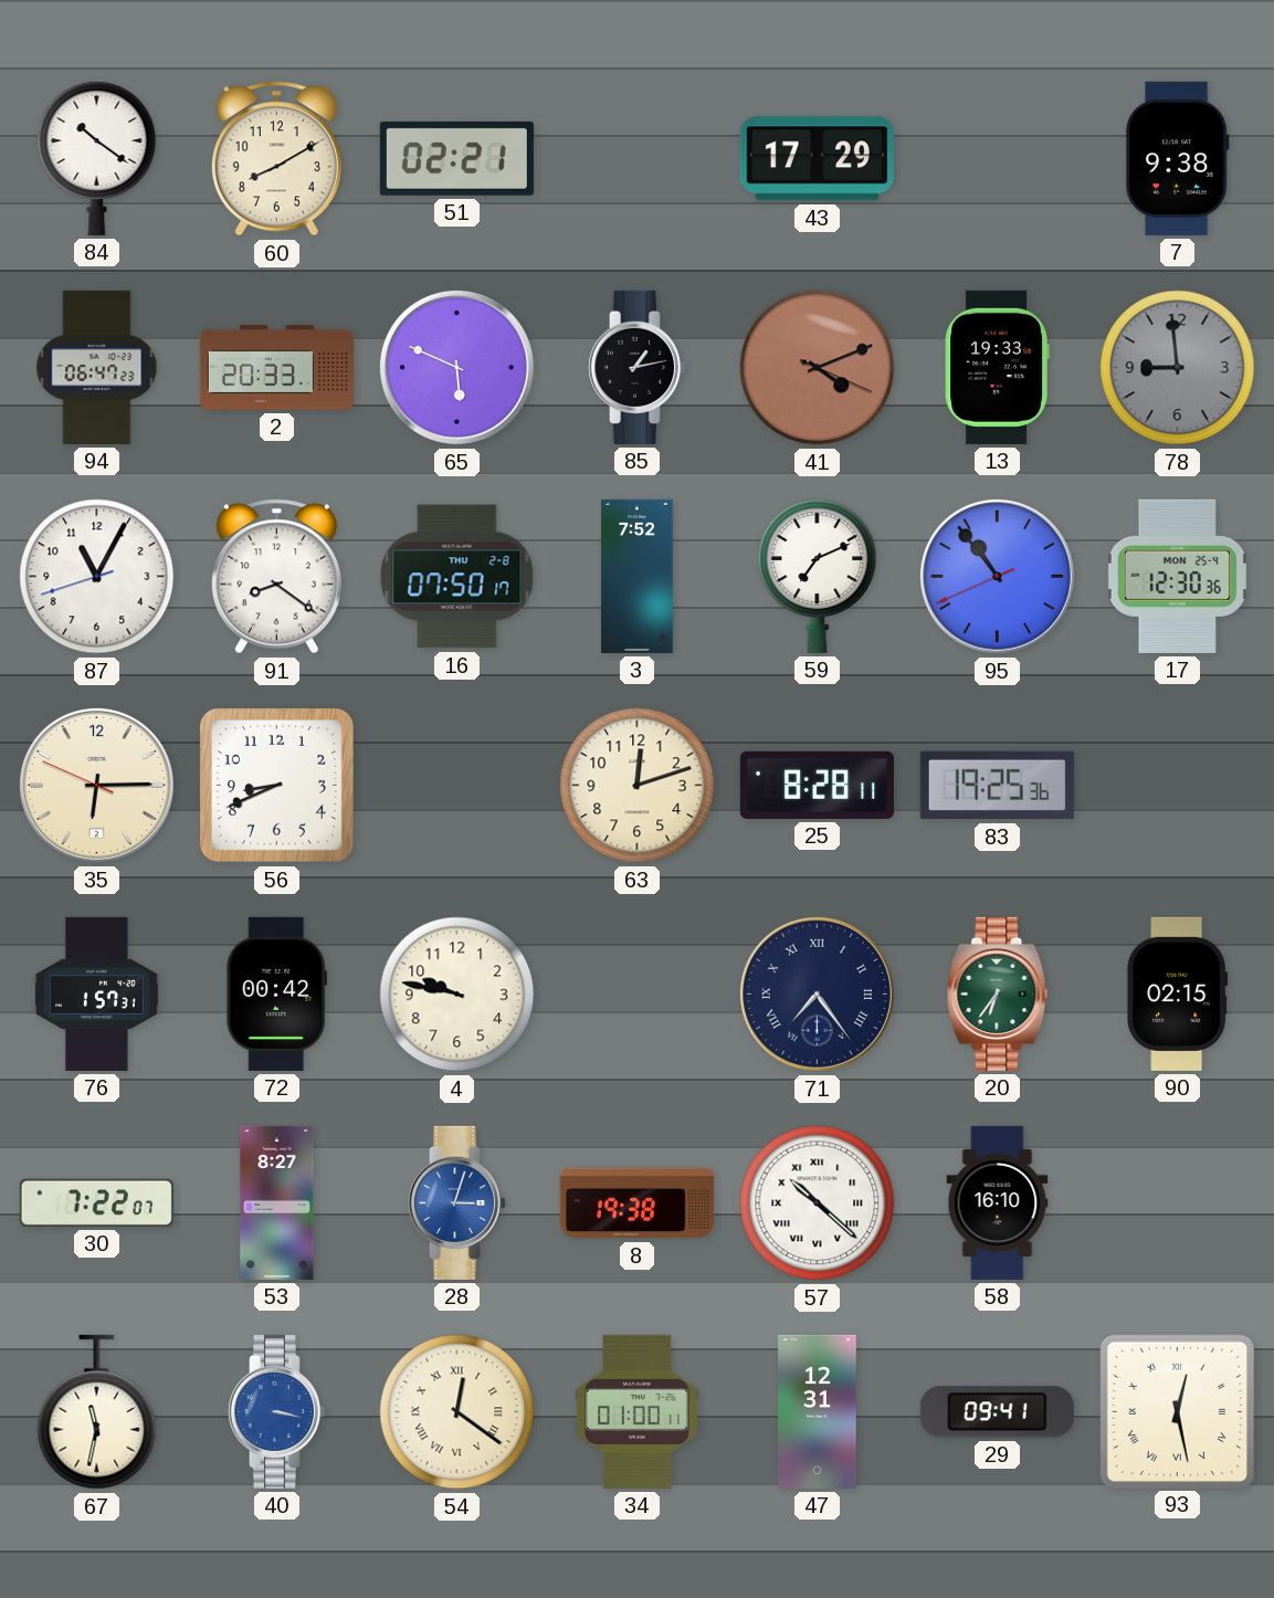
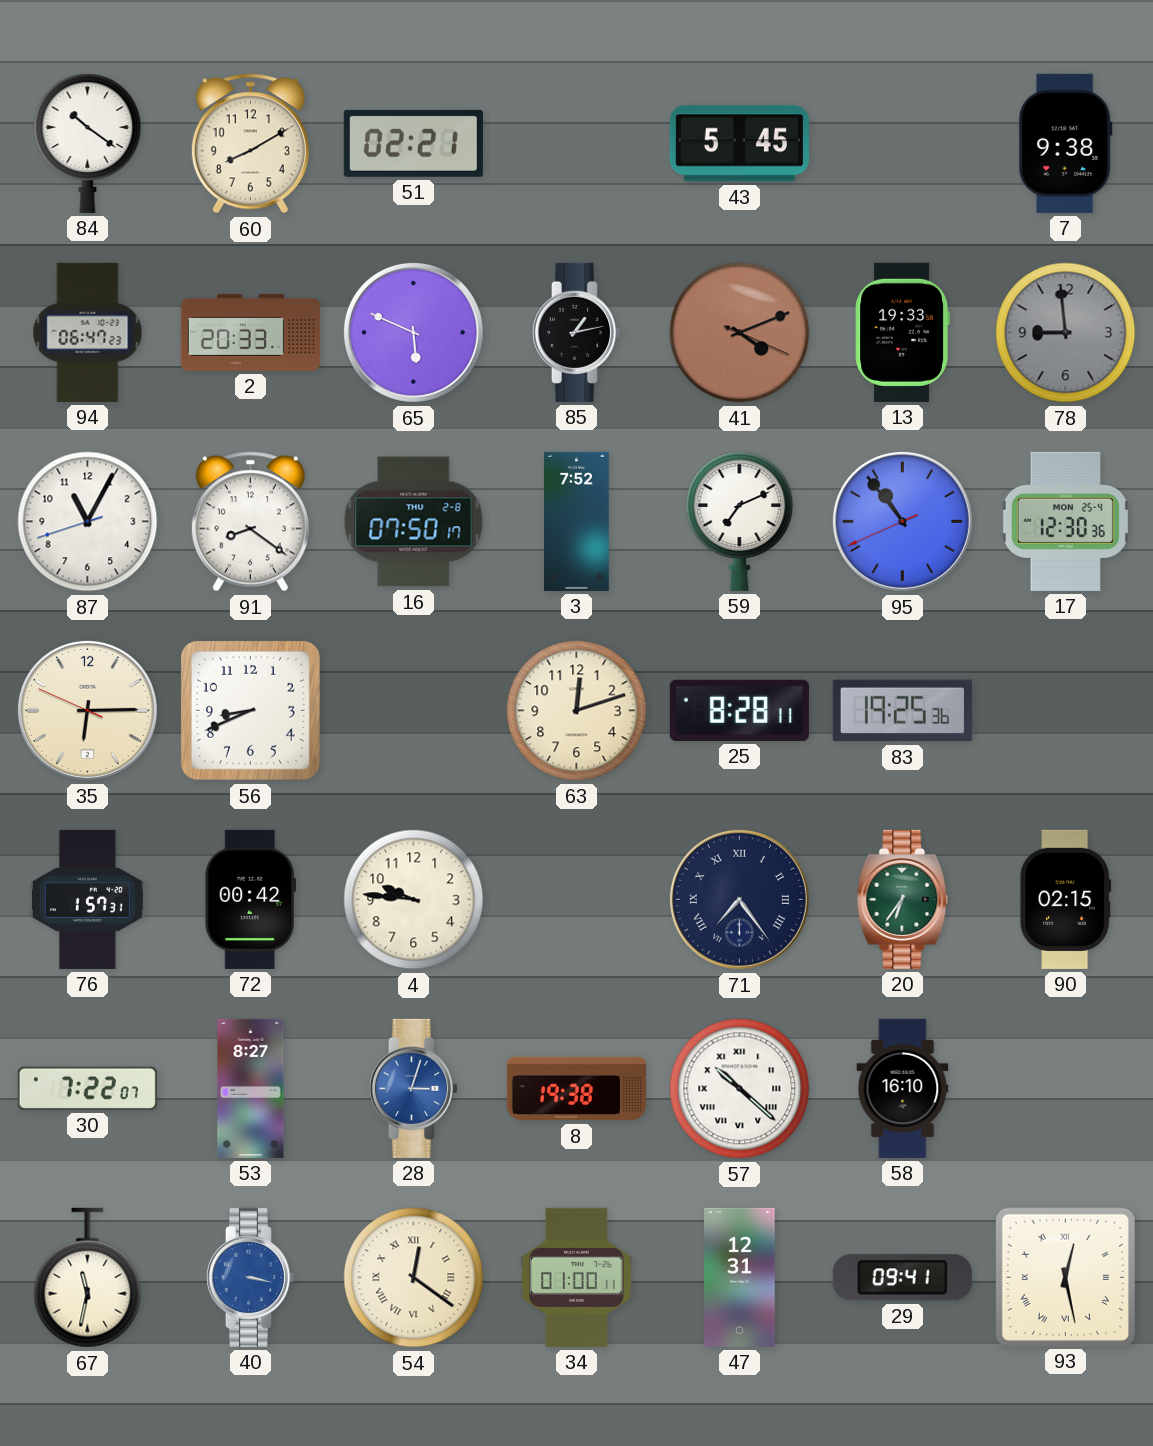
43: 17:29 -> 5:45 (739, 144)
4: 9:47 -> 9:46 (414, 900)
